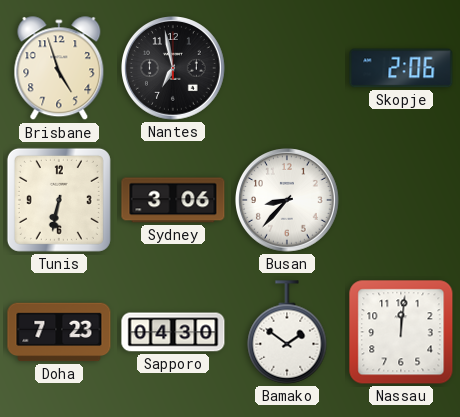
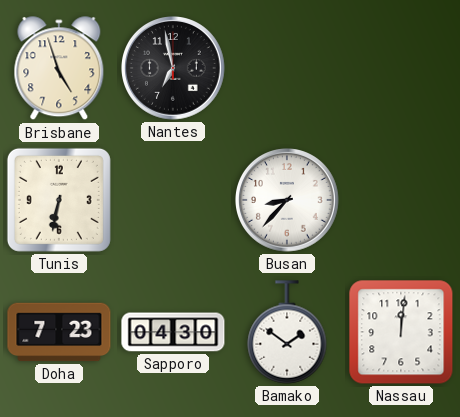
Skopje: 2:06 -> none (401, 68)
Sydney: 3:06 -> none (173, 200)
